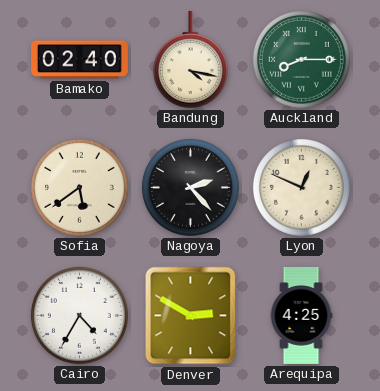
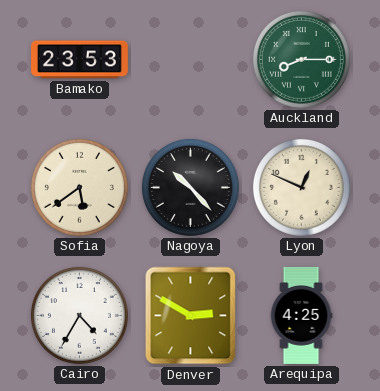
Bamako: 02:40 -> 23:53 (80, 60)
Bandung: 4:17 -> none (190, 59)
Nagoya: 2:23 -> 10:23 (190, 187)
